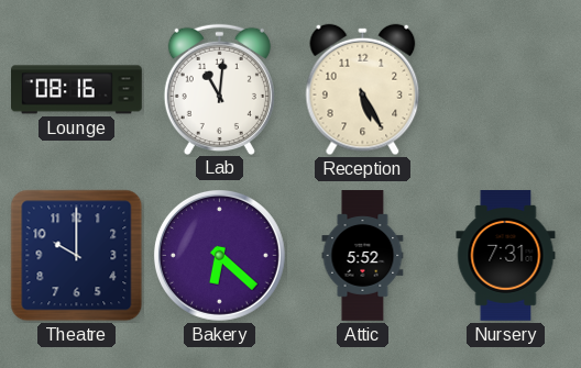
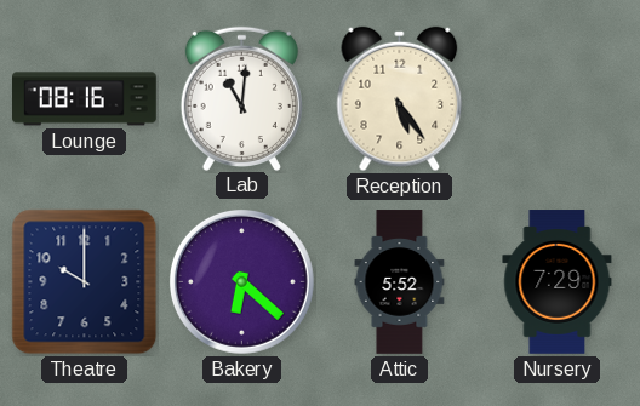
Reception: 5:25 -> 5:24 (400, 99)
Nursery: 7:31 -> 7:29 (558, 282)
